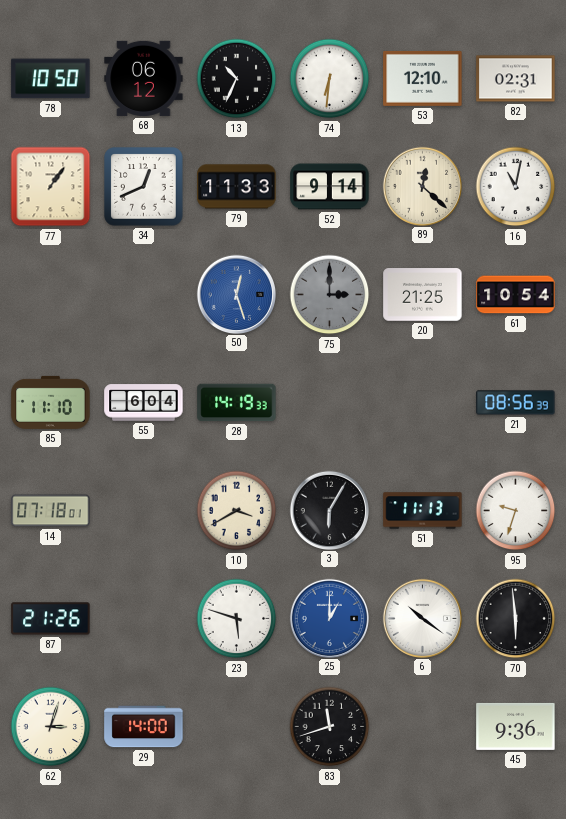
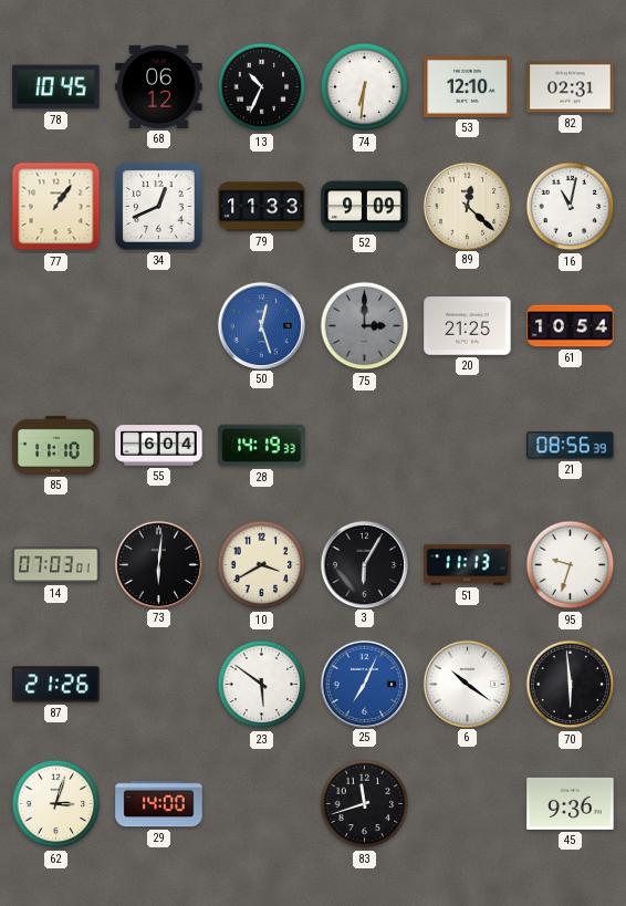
78: 10:50 -> 10:45 (56, 87)
52: 9:14 -> 9:09 (365, 207)
14: 07:18 -> 07:03 (56, 565)
73: none -> 6:01 (158, 564)
23: 5:48 -> 5:51 (262, 685)
25: 1:00 -> 7:04 (364, 684)
